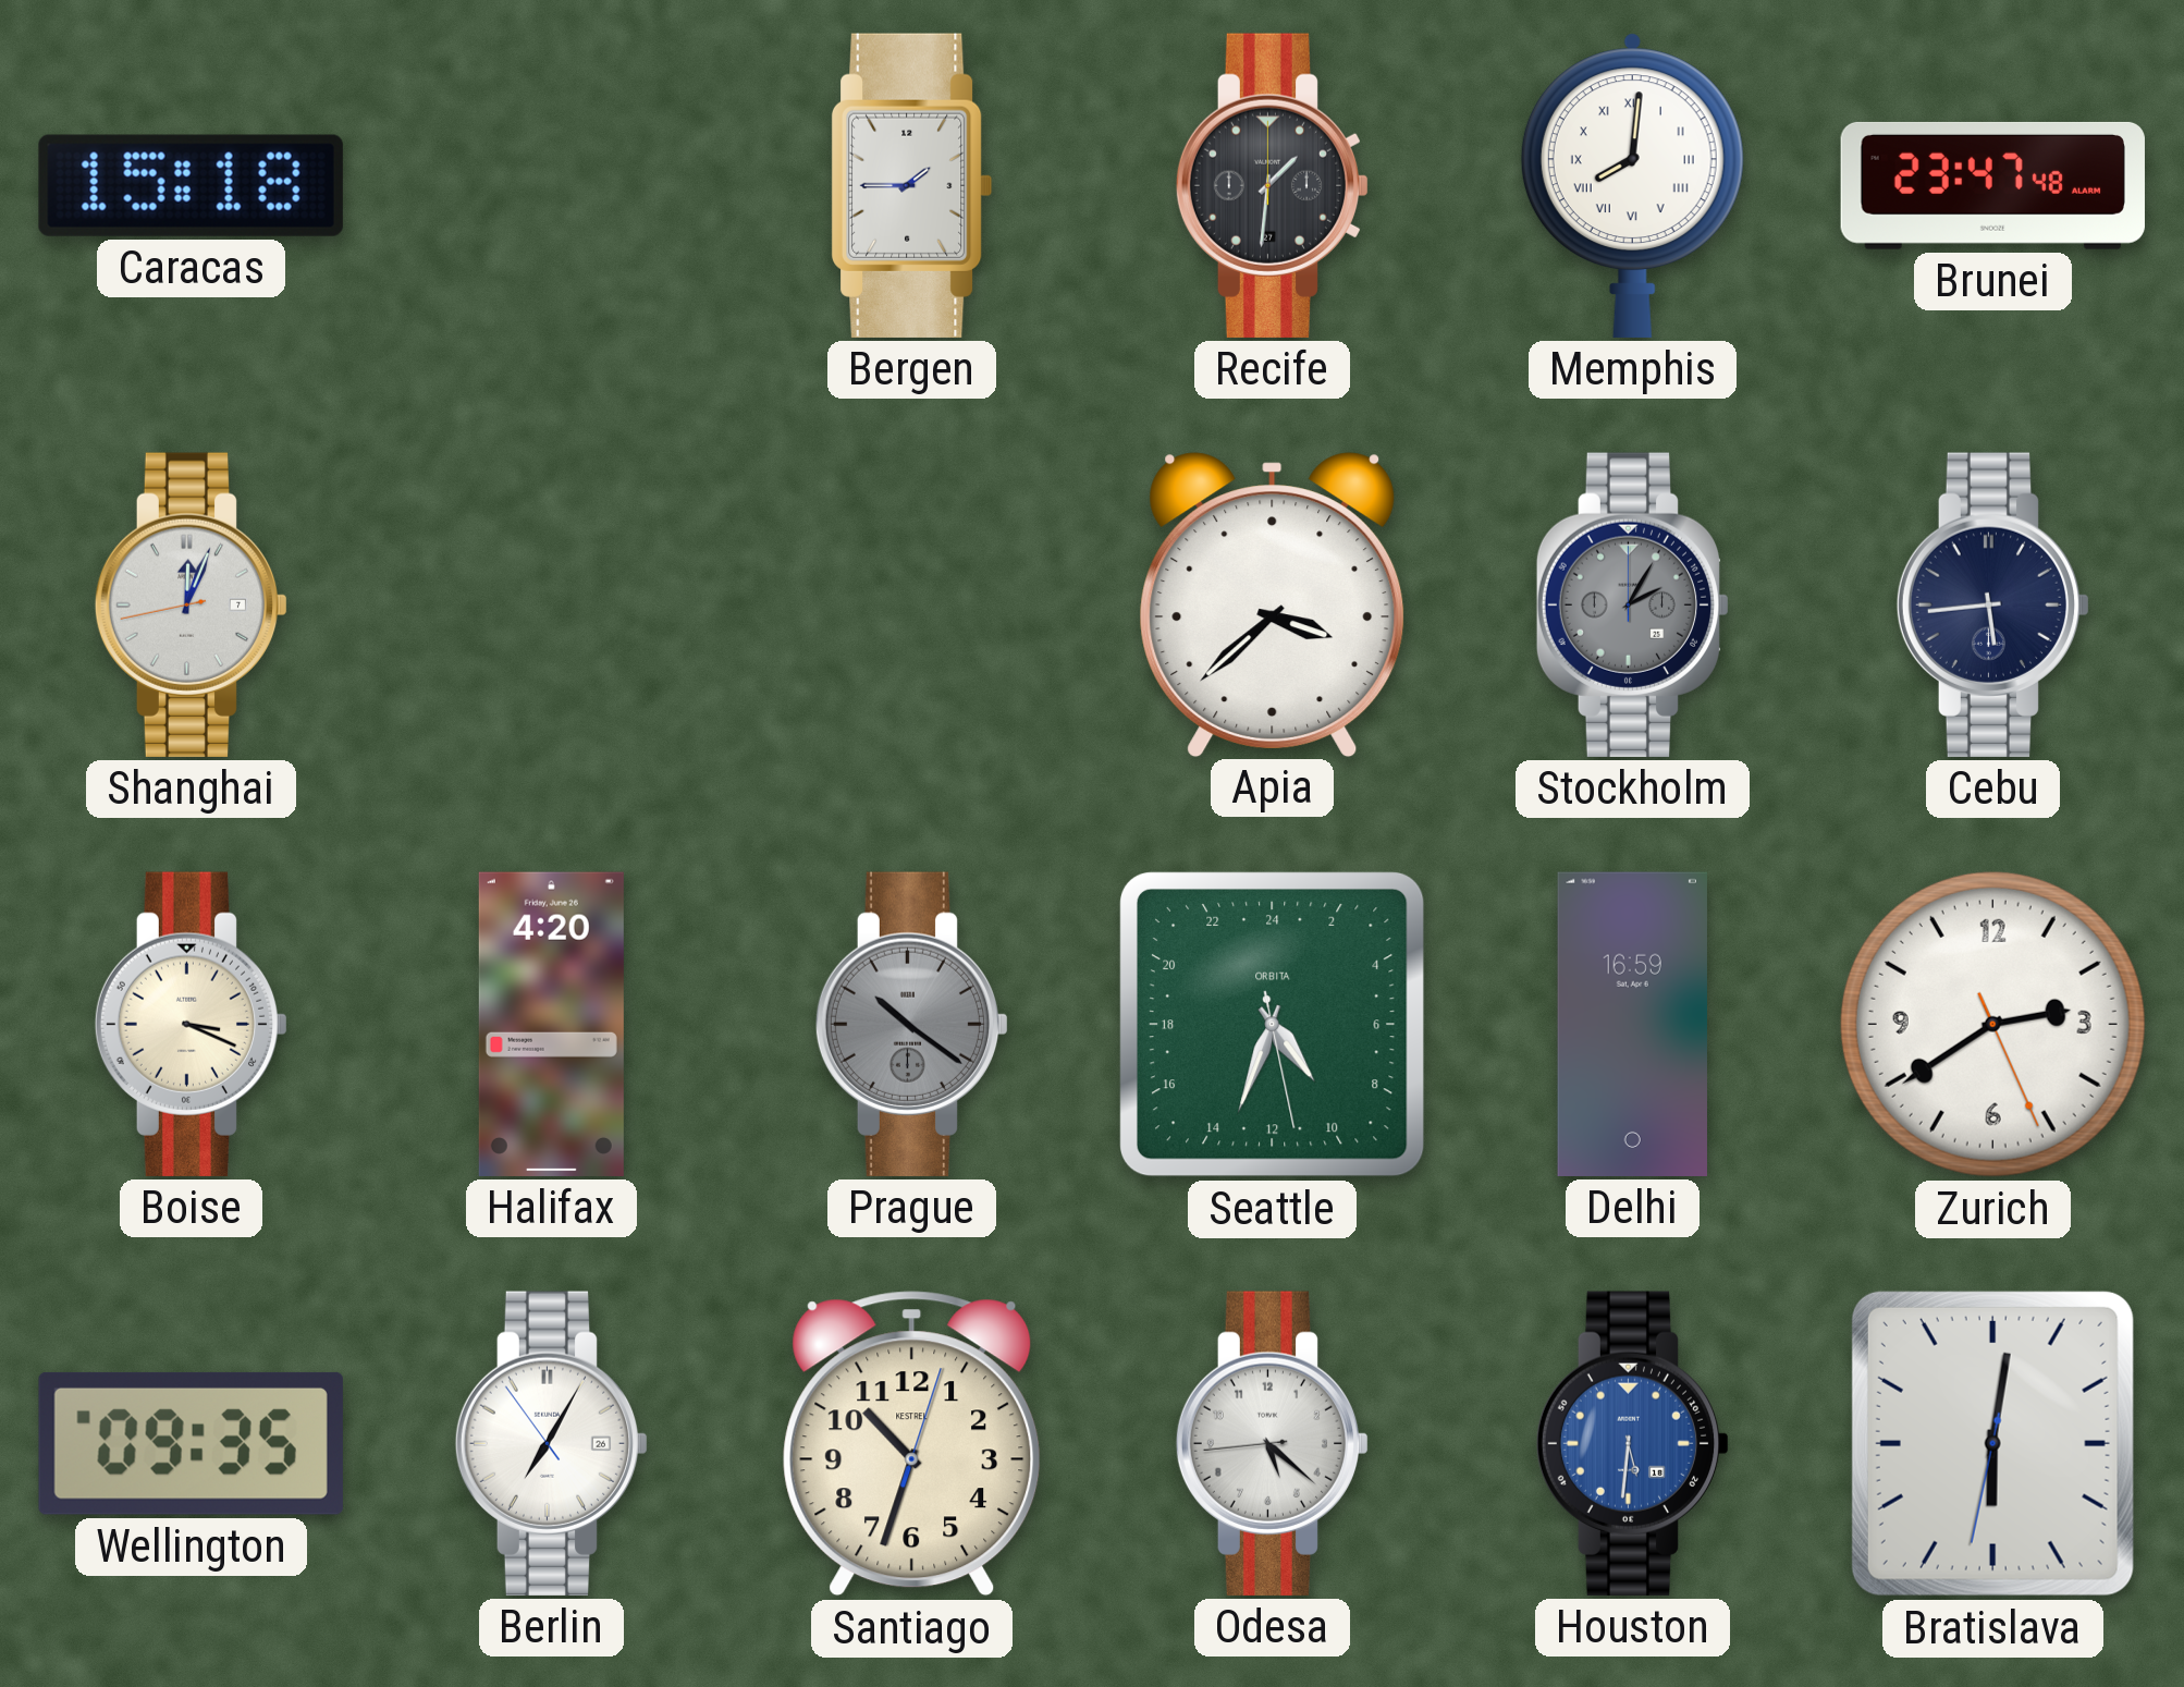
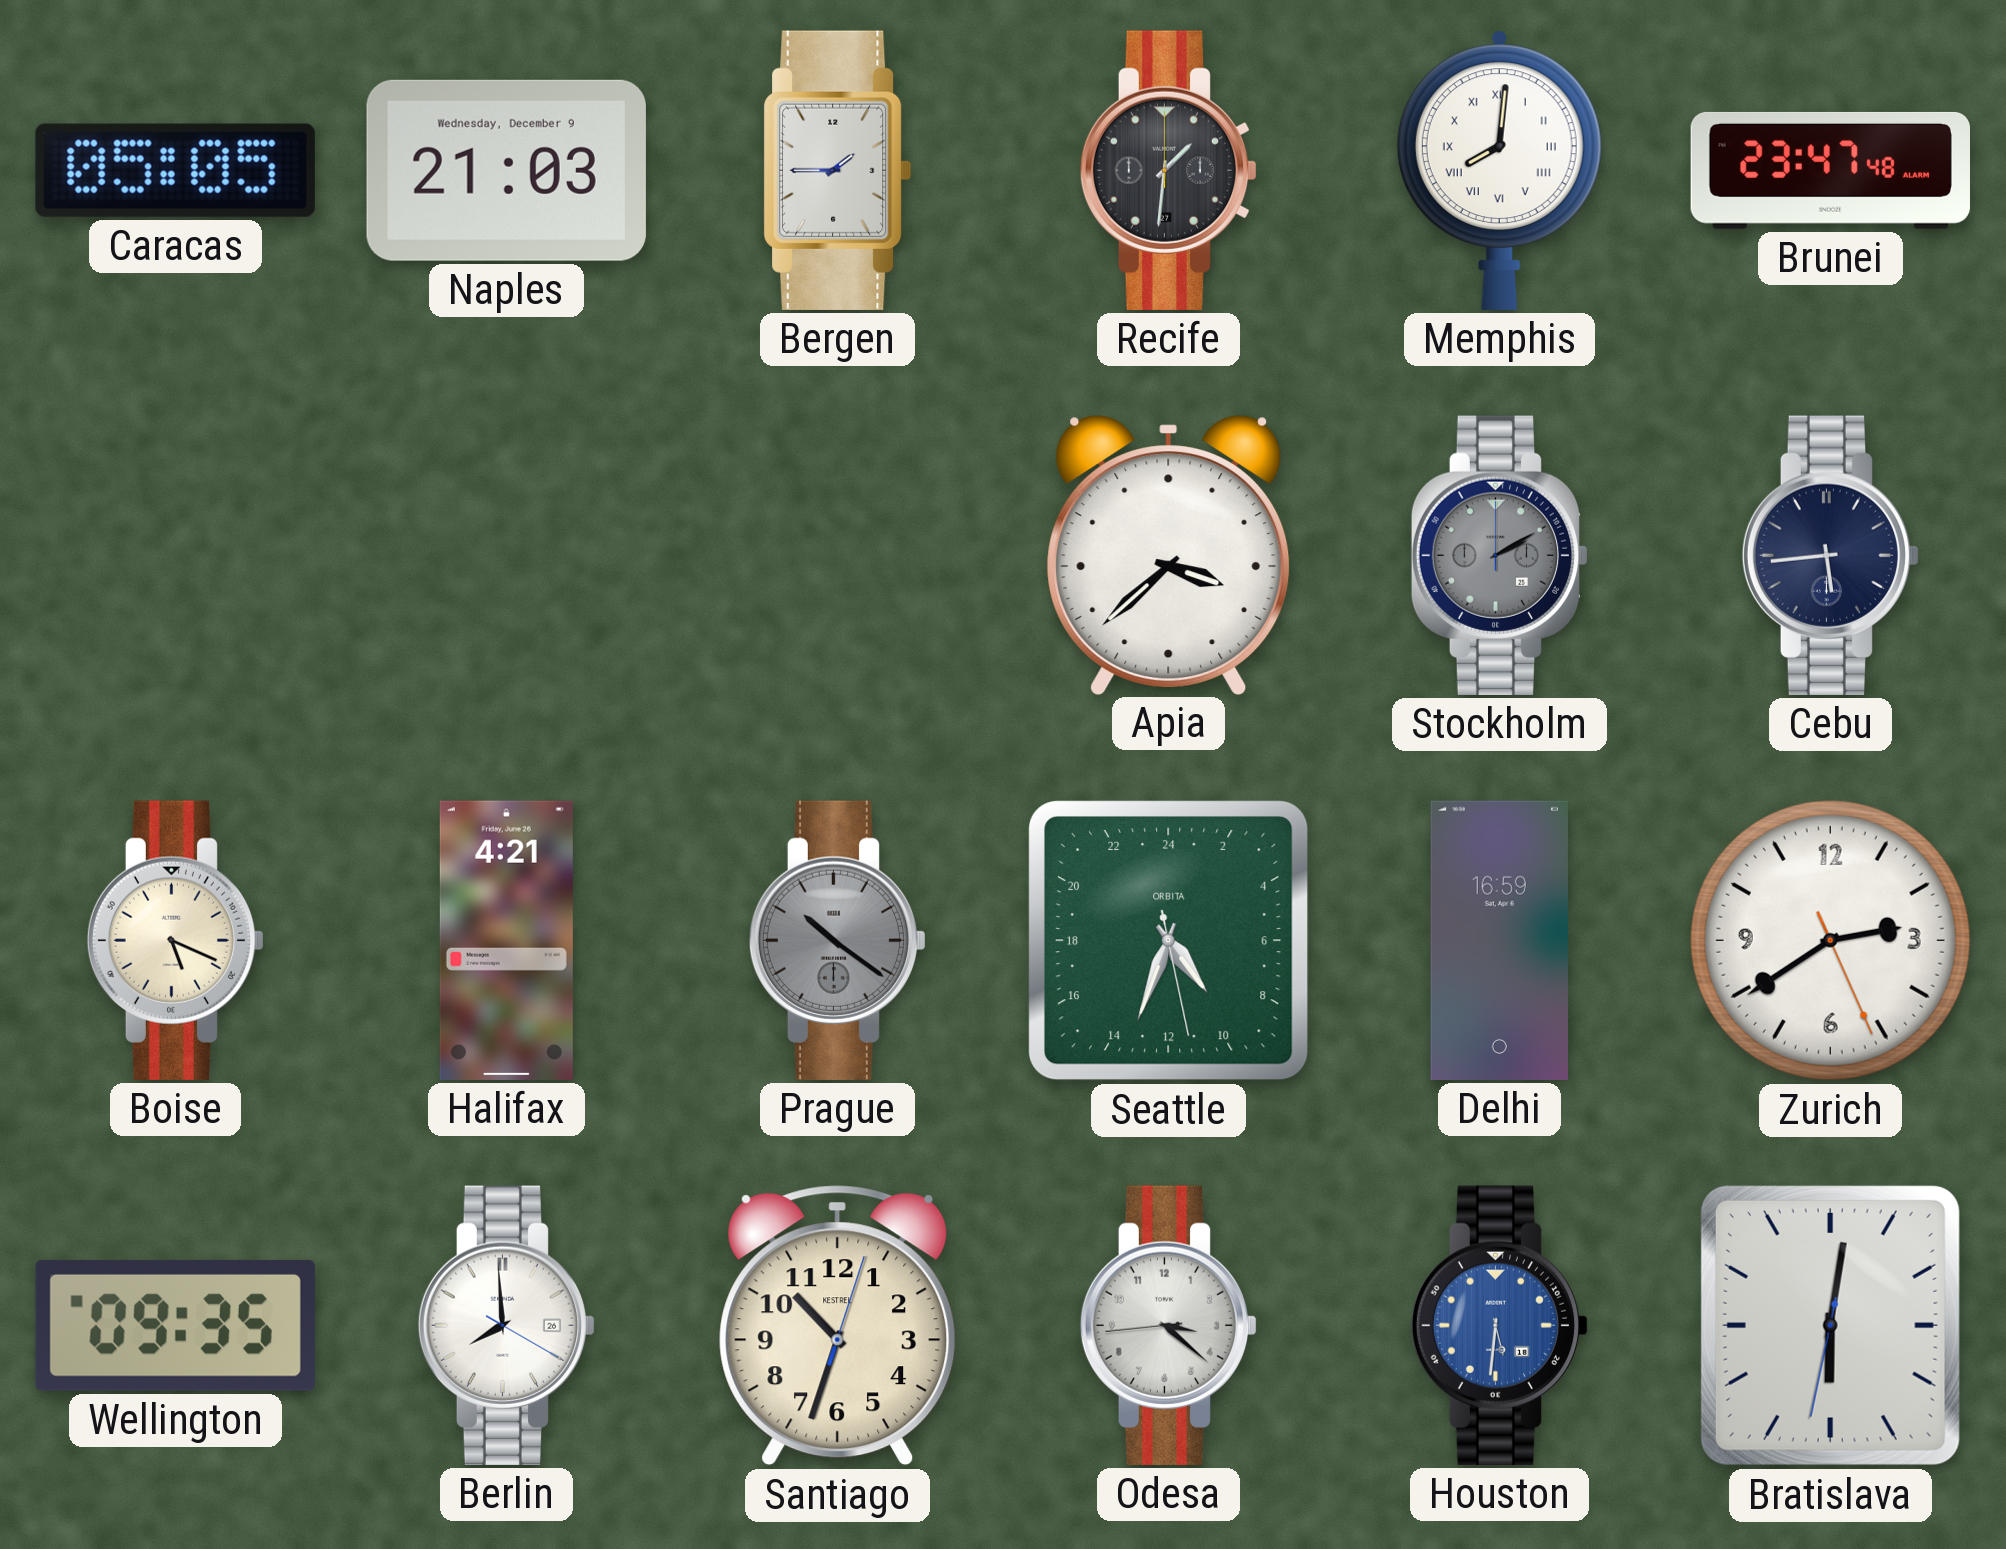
Caracas: 15:18 -> 05:05 (175, 170)
Naples: none -> 21:03 (506, 170)
Shanghai: 12:03 -> none (192, 604)
Stockholm: 2:05 -> 2:10 (1500, 555)
Boise: 3:19 -> 5:19 (176, 940)
Halifax: 4:20 -> 4:21 (506, 940)
Berlin: 7:04 -> 7:59 (507, 1325)
Odesa: 5:21 -> 3:21 (1169, 1325)
